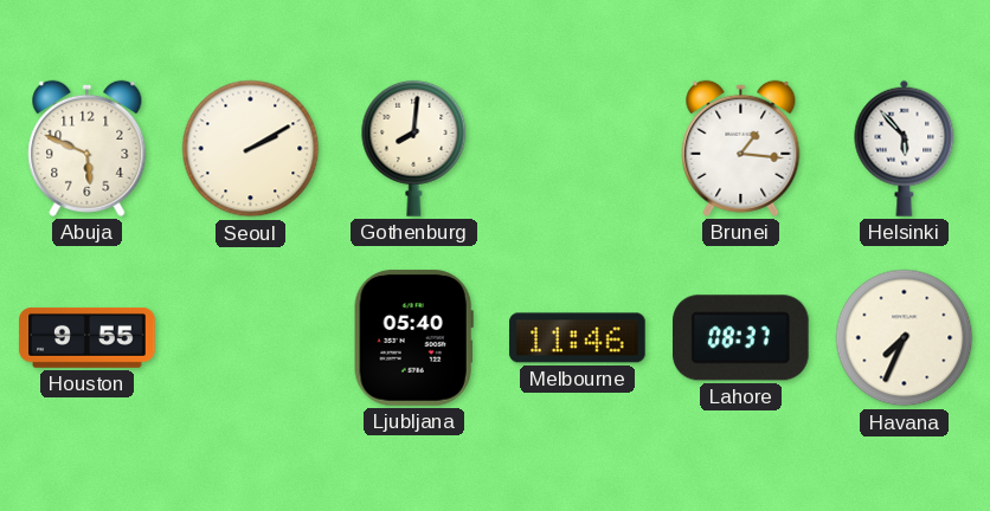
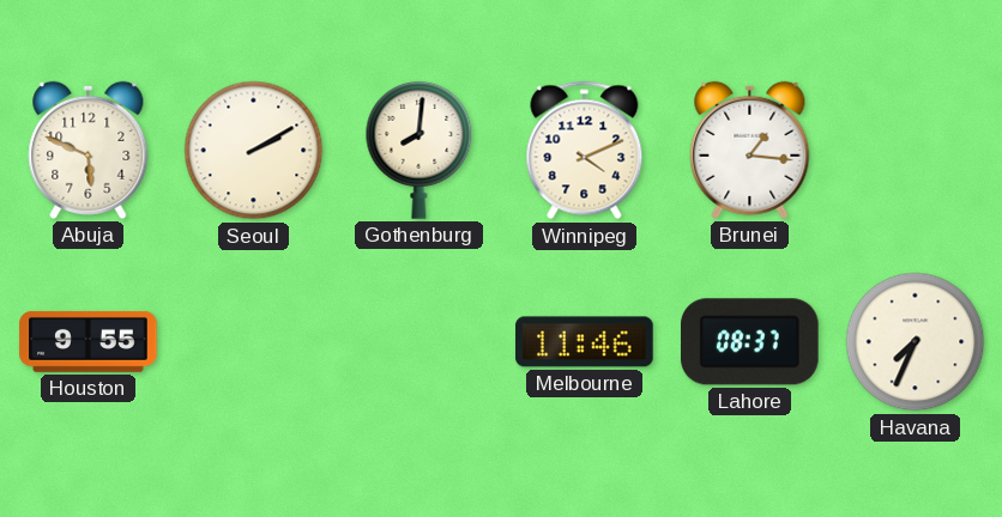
Winnipeg: none -> 4:11 (585, 151)
Helsinki: 5:53 -> none (905, 148)
Ljubljana: 05:40 -> none (413, 338)
